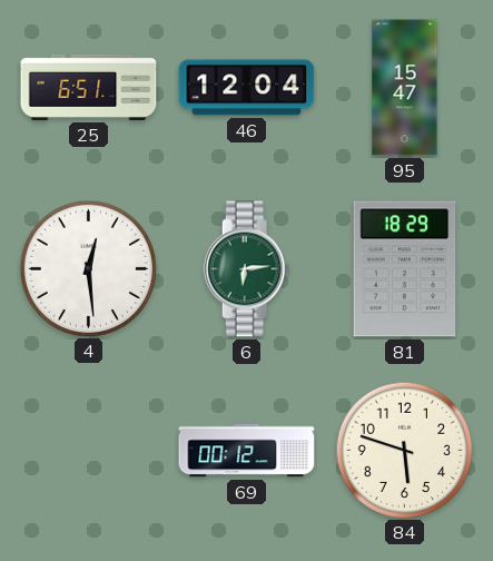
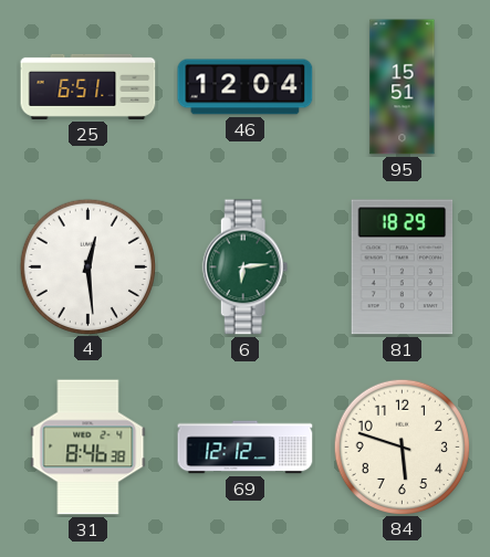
95: 15:47 -> 15:51 (403, 87)
31: none -> 8:46 (88, 448)
69: 00:12 -> 12:12 (246, 448)
